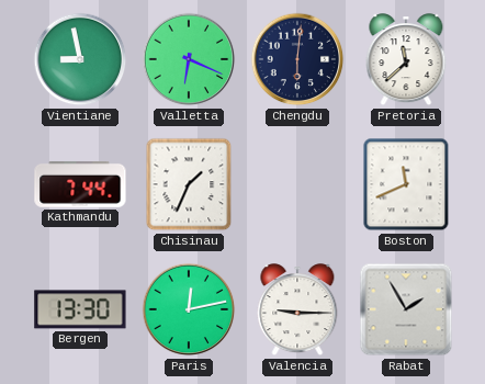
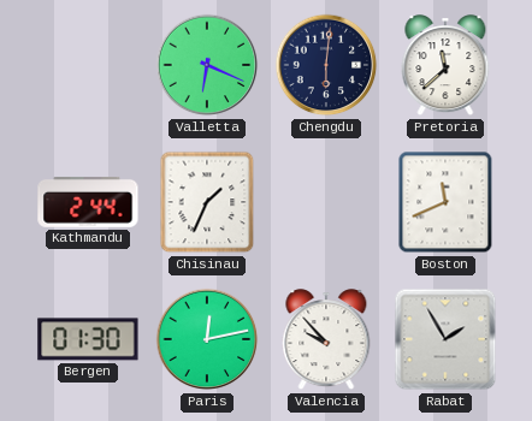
Vientiane: 8:58 -> none (80, 59)
Kathmandu: 7:44 -> 2:44 (88, 202)
Bergen: 13:30 -> 01:30 (88, 339)
Valencia: 9:15 -> 9:53 (326, 340)
